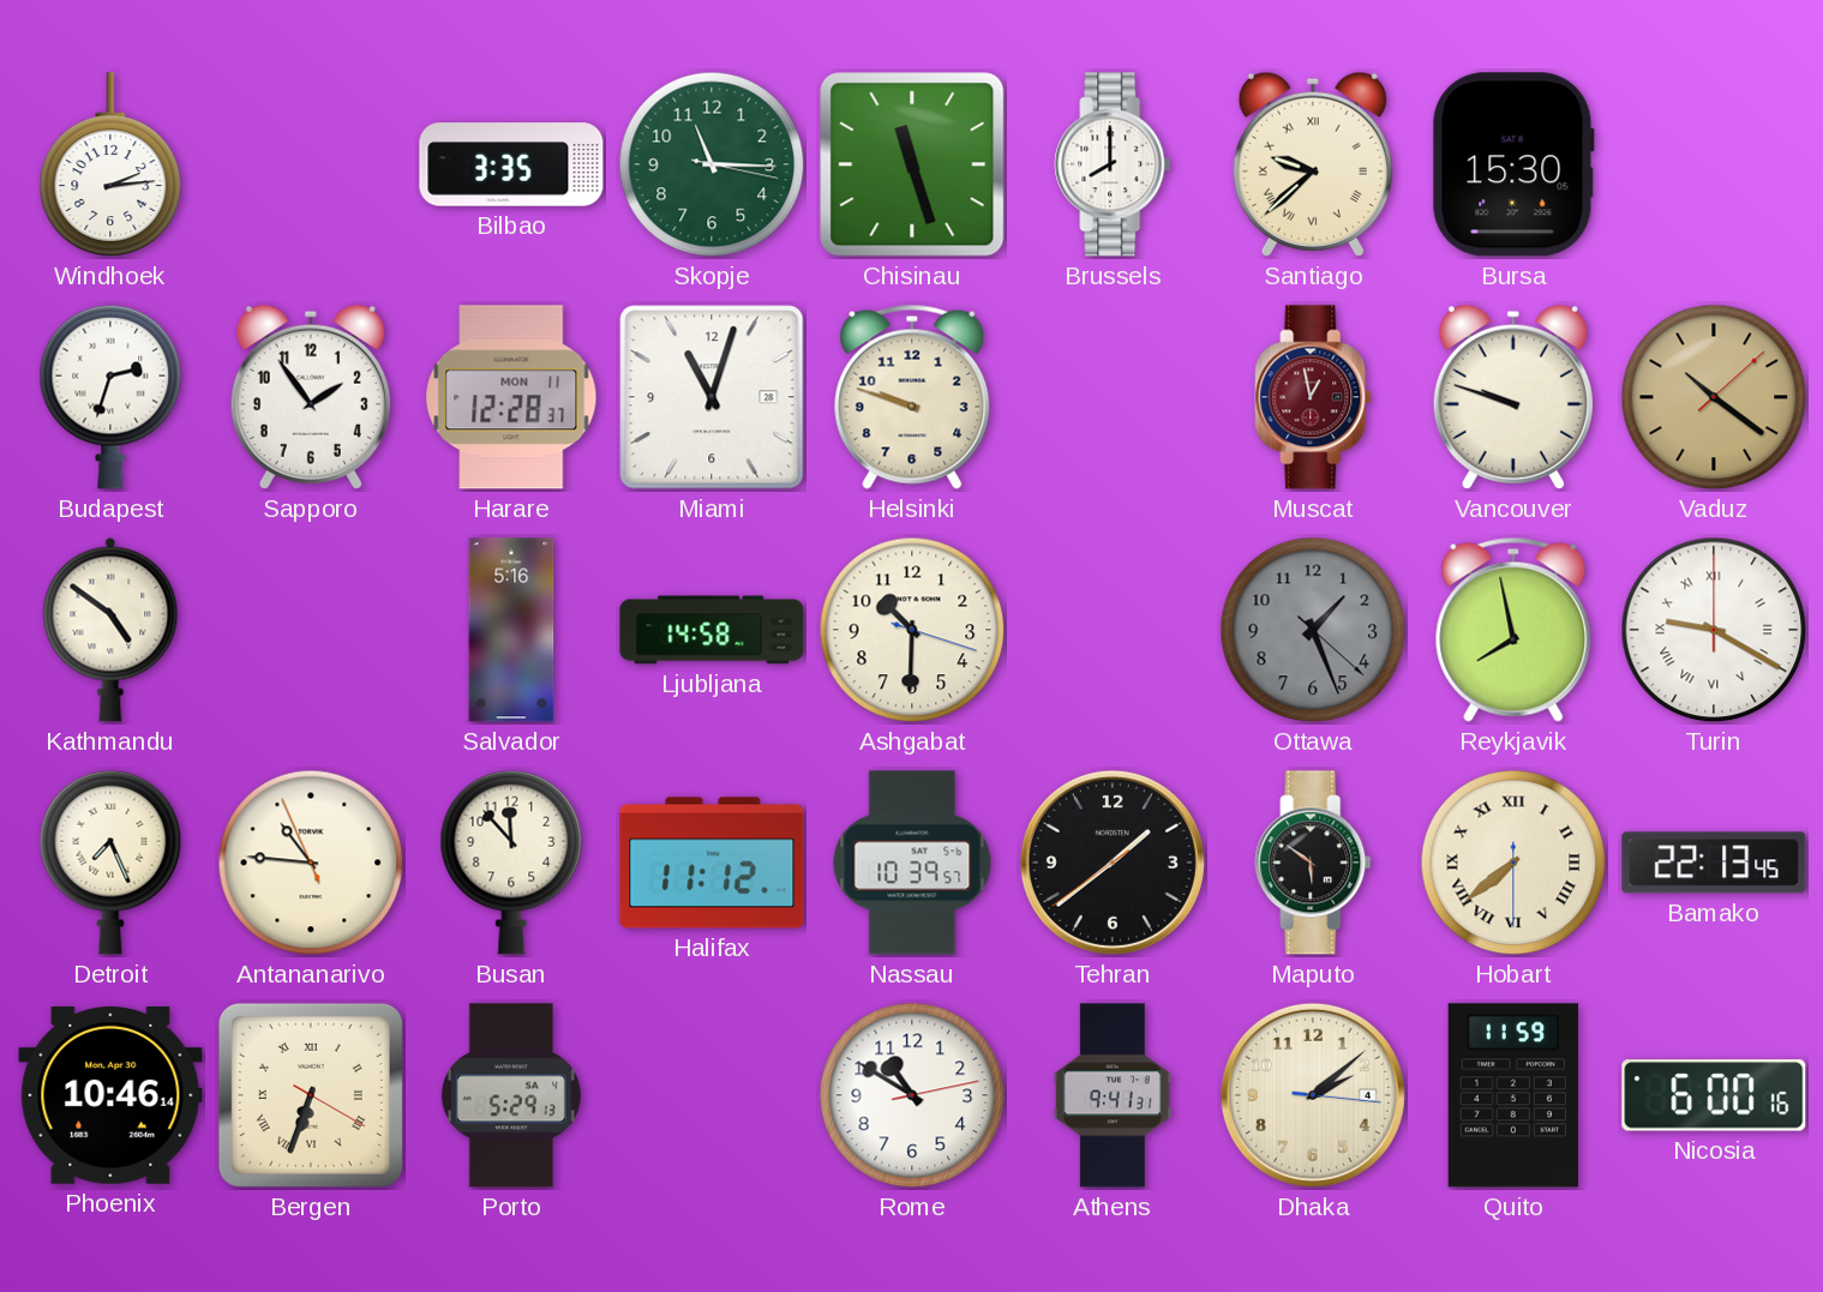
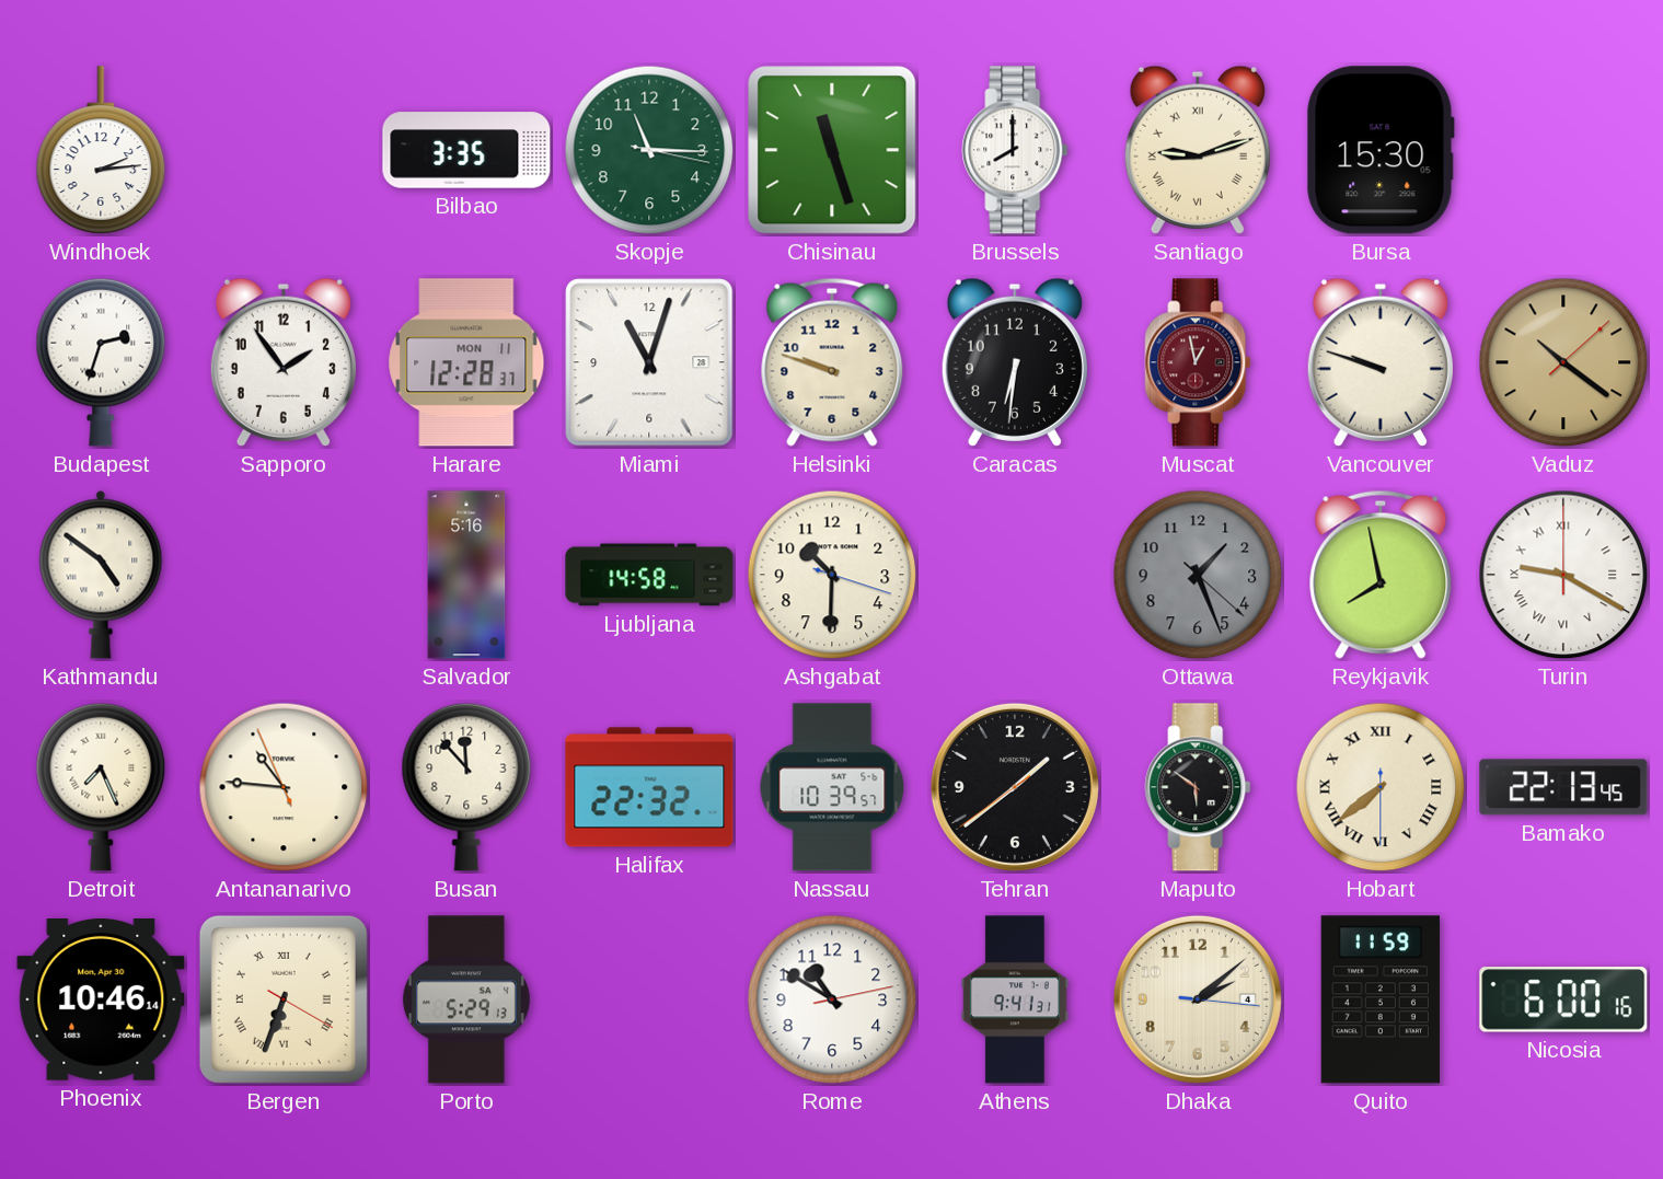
Santiago: 9:38 -> 9:12 (1198, 150)
Caracas: none -> 6:31 (1015, 362)
Halifax: 11:12 -> 22:32 (649, 787)
